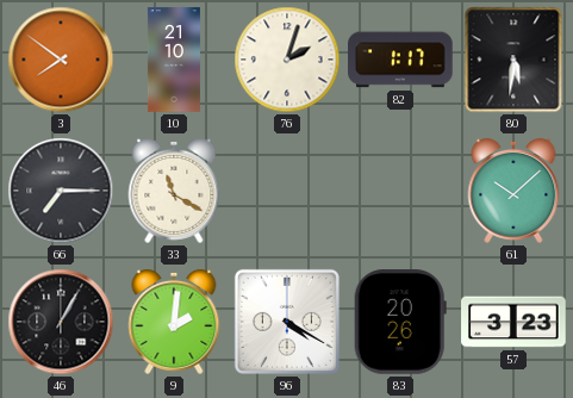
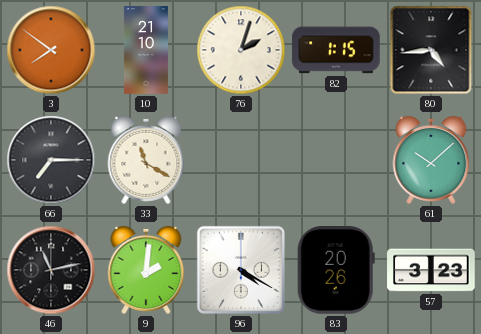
82: 1:17 -> 1:15 (336, 50)
80: 5:31 -> 4:44 (431, 50)
46: 1:05 -> 11:13 (51, 270)
